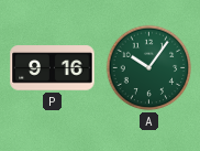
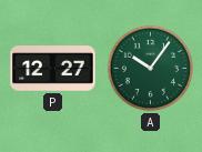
P: 9:16 -> 12:27 (53, 69)
